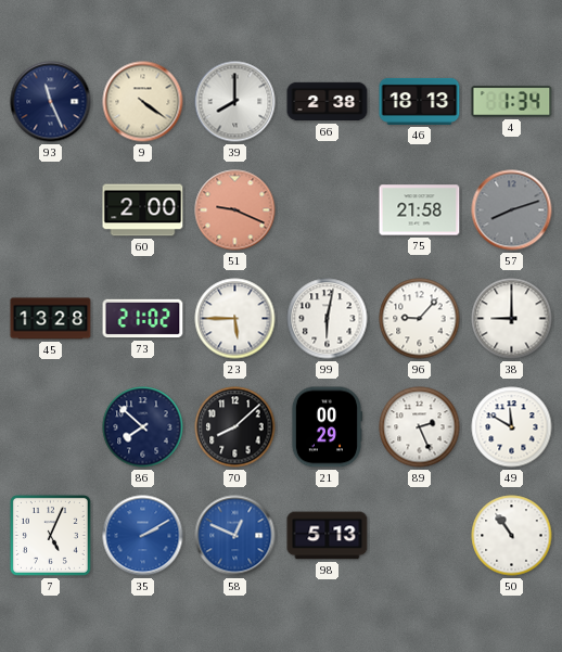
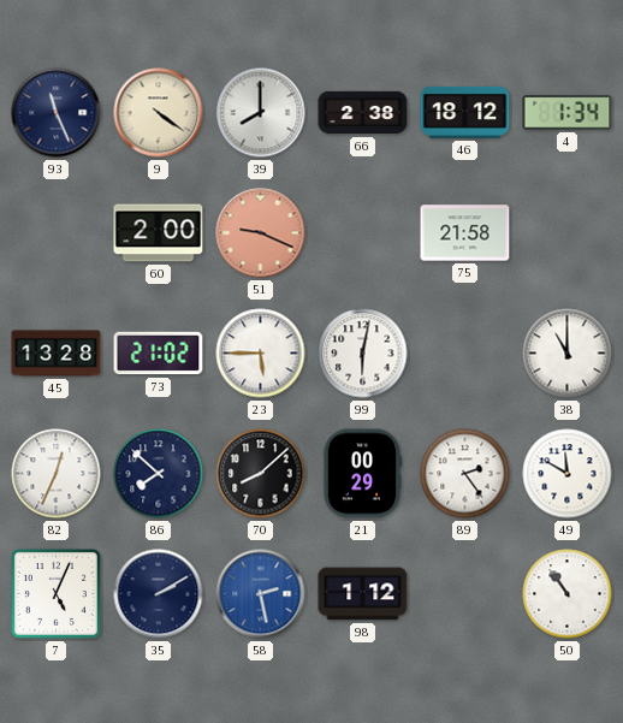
46: 18:13 -> 18:12 (465, 112)
57: 8:12 -> none (512, 210)
96: 9:07 -> none (420, 319)
38: 9:00 -> 11:00 (568, 354)
82: none -> 12:34 (57, 474)
89: 2:26 -> 2:24 (465, 474)
35 dial: blue -> navy (159, 594)
58: 12:49 -> 2:28 (261, 594)
98: 5:13 -> 1:12 (363, 594)
